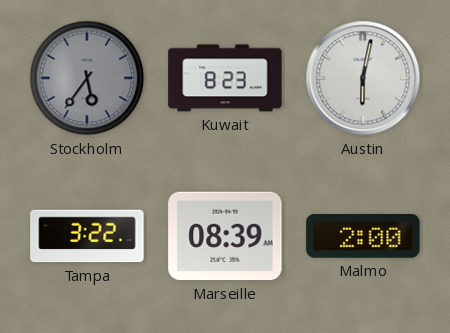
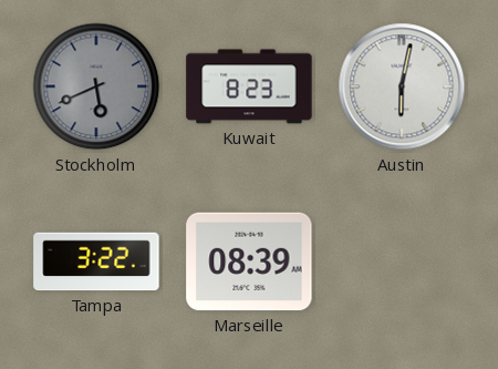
Stockholm: 5:36 -> 5:41 (96, 86)
Malmo: 2:00 -> none (363, 237)
